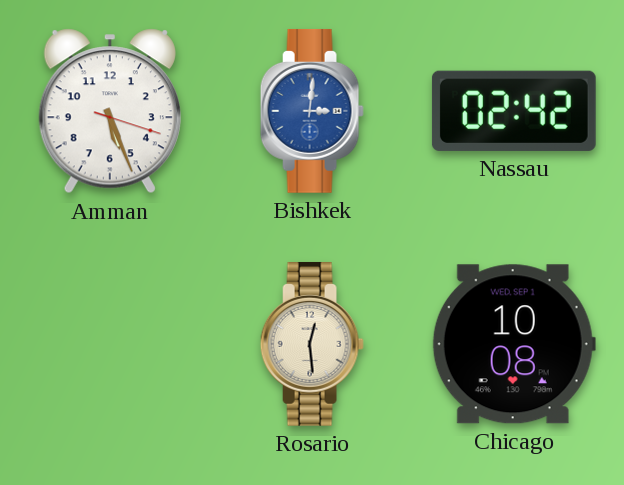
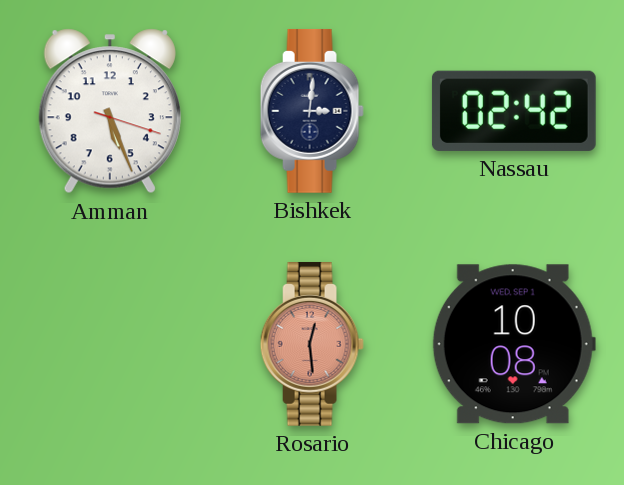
Bishkek dial: blue -> navy (312, 111)
Rosario dial: cream -> salmon (312, 344)
